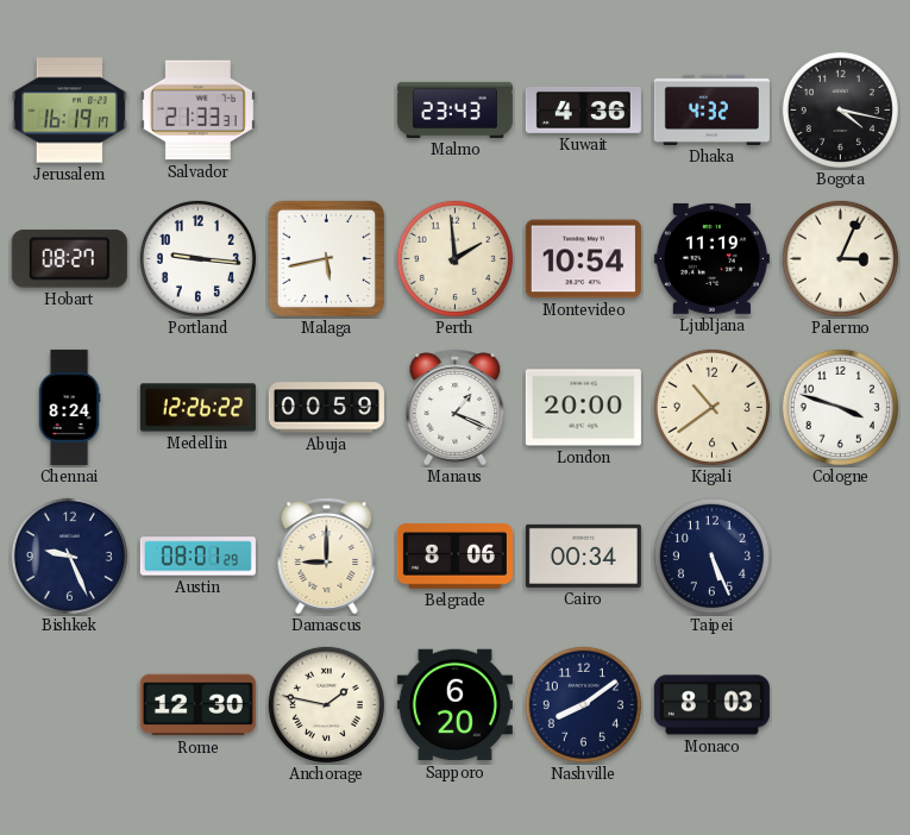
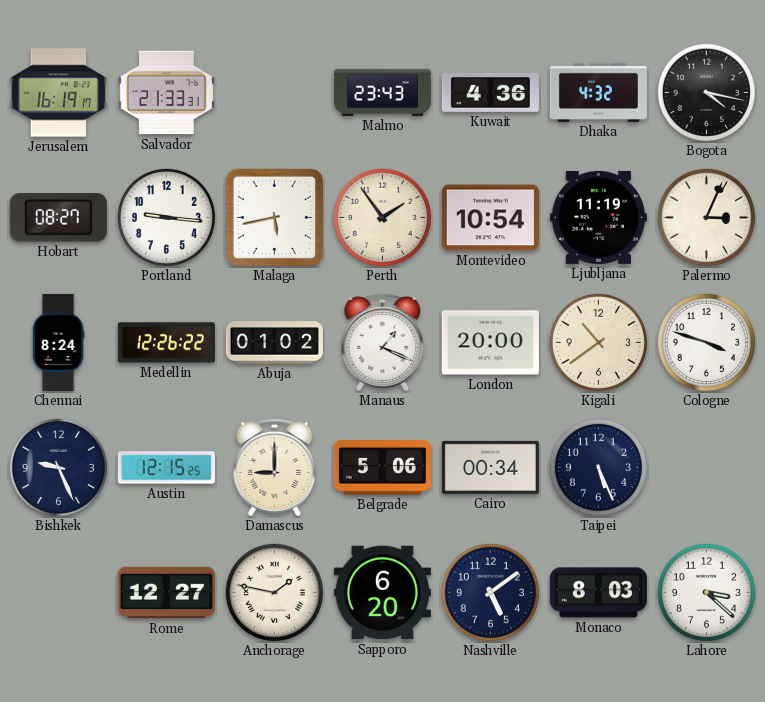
Perth: 1:59 -> 1:54 (382, 217)
Abuja: 00:59 -> 01:02 (274, 343)
Austin: 08:01 -> 12:15 (166, 468)
Belgrade: 8:06 -> 5:06 (382, 468)
Rome: 12:30 -> 12:27 (166, 593)
Nashville: 8:09 -> 5:09 (490, 592)
Lahore: none -> 3:22 (706, 592)
